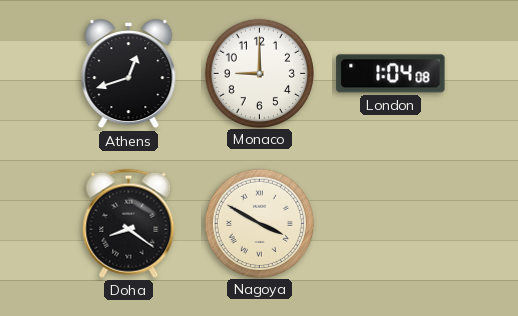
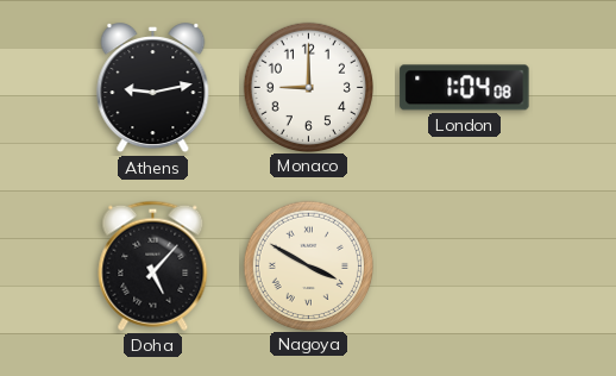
Athens: 12:42 -> 9:13 (153, 88)
Doha: 8:21 -> 5:07 (153, 265)
